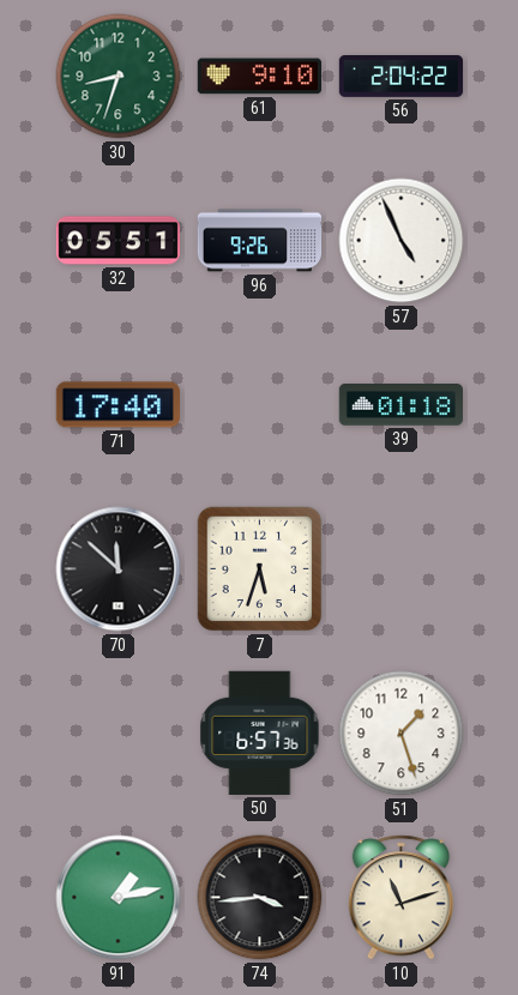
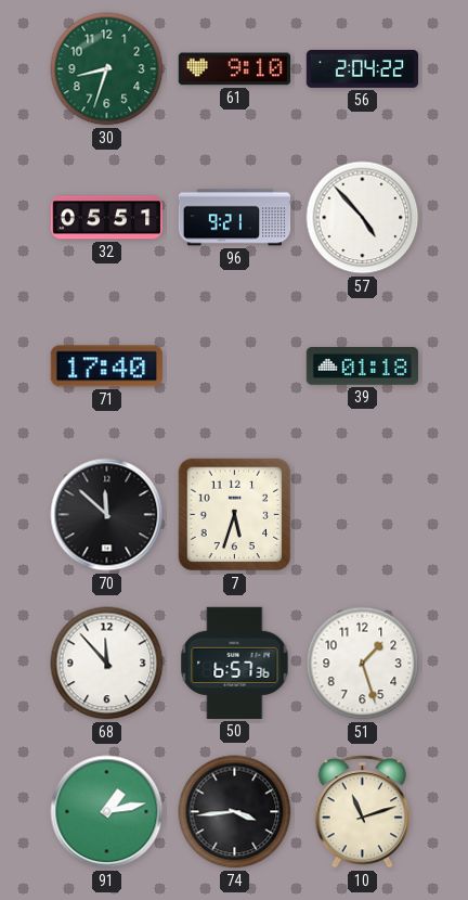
96: 9:26 -> 9:21 (235, 218)
57: 4:56 -> 4:53 (363, 218)
68: none -> 11:53 (107, 664)
